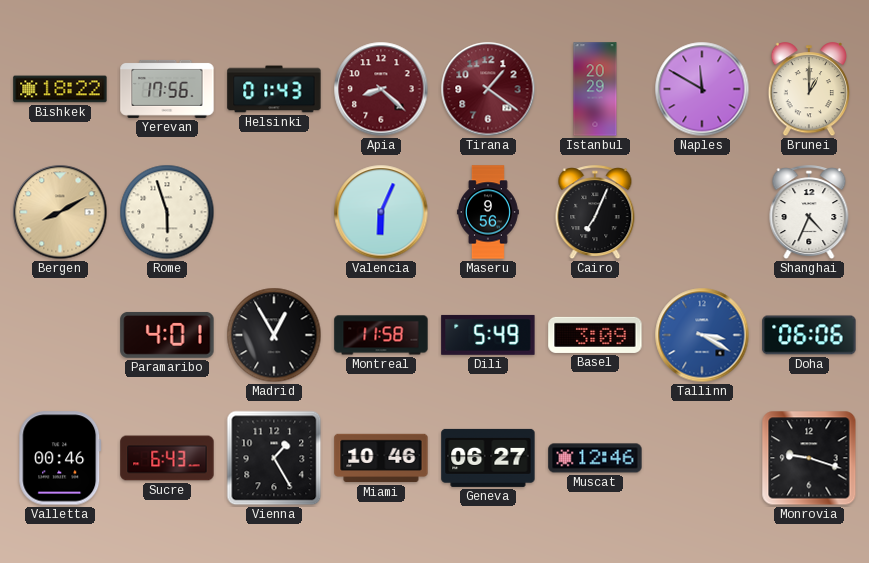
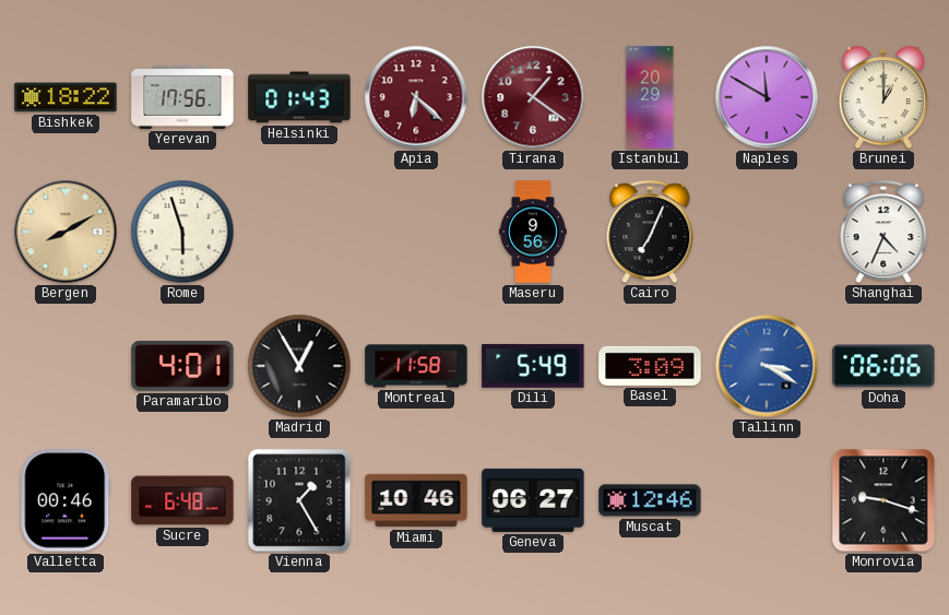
Apia: 8:22 -> 6:22 (416, 97)
Valencia: 6:04 -> none (381, 212)
Sucre: 6:43 -> 6:48 (182, 500)
